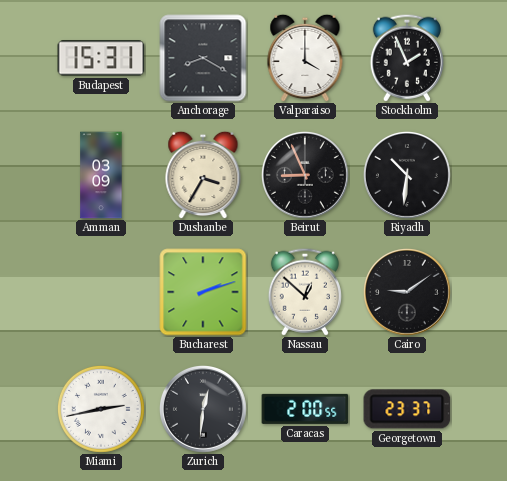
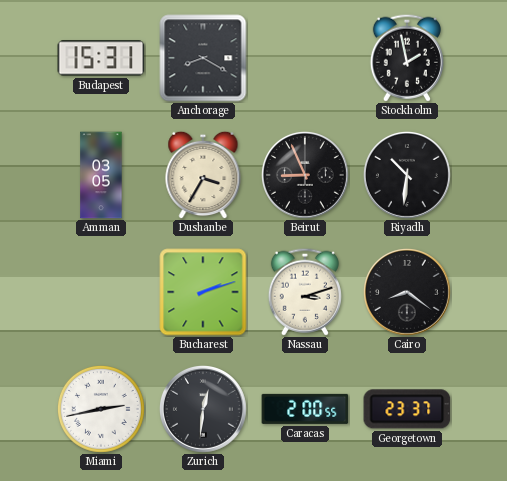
Valparaiso: 4:00 -> none (305, 58)
Stockholm: 1:56 -> 1:58 (407, 58)
Amman: 03:09 -> 03:05 (101, 175)
Nassau: 12:52 -> 3:12 (305, 292)
Cairo: 9:09 -> 8:21 (407, 292)
